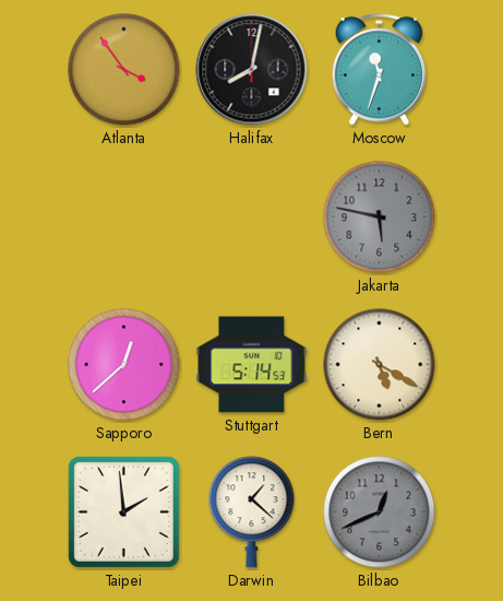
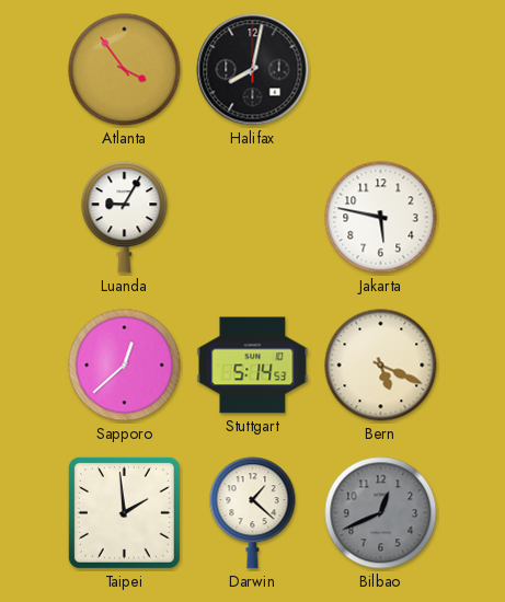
Moscow: 11:33 -> none (380, 70)
Luanda: none -> 9:05 (125, 218)
Jakarta dial: grey -> white (381, 218)
Bern: 5:20 -> 5:19 (381, 366)
